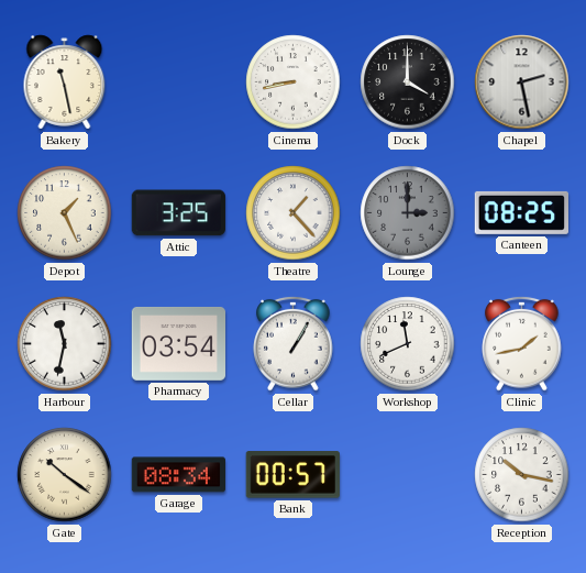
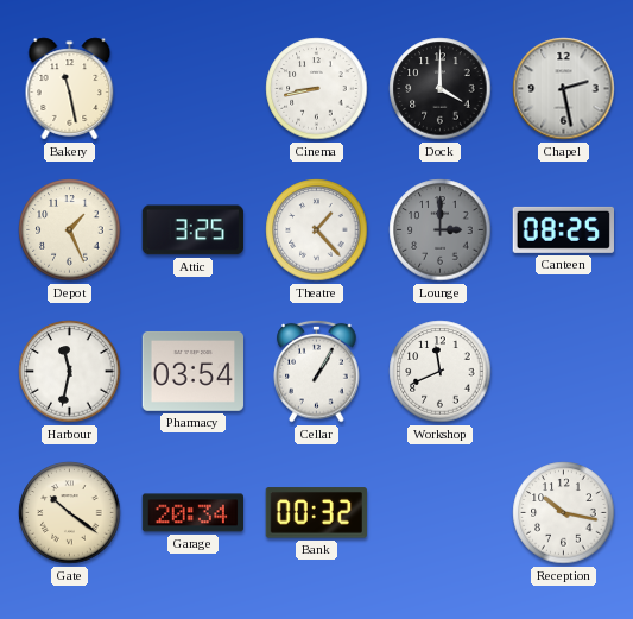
Clinic: 1:43 -> none (522, 343)
Garage: 08:34 -> 20:34 (192, 513)
Bank: 00:57 -> 00:32 (316, 513)
